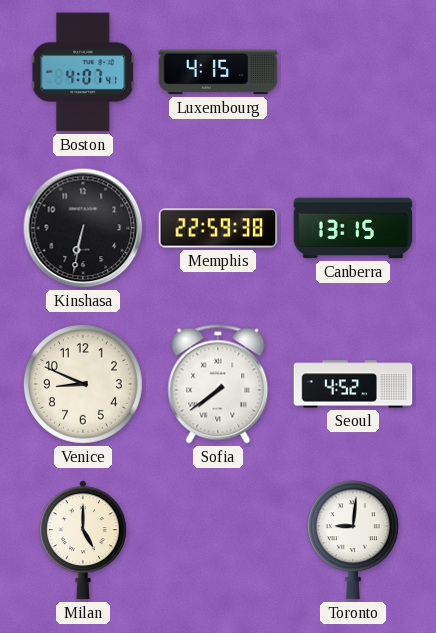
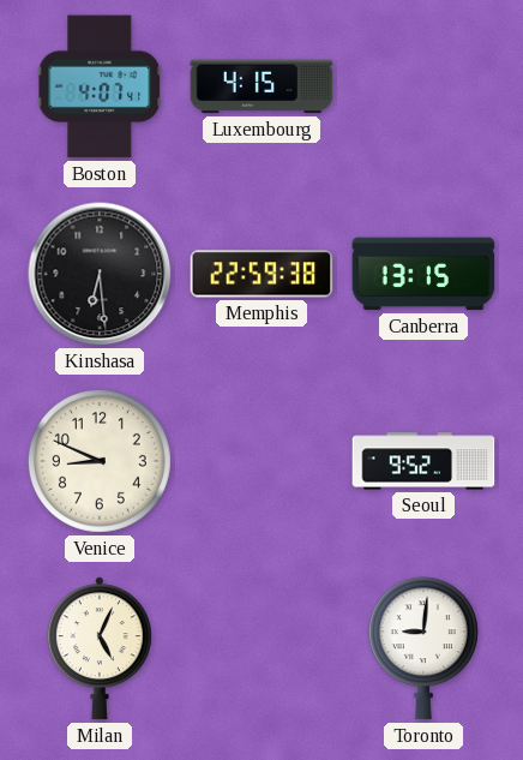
Kinshasa: 6:32 -> 6:29 (100, 274)
Sofia: 7:39 -> none (218, 384)
Seoul: 4:52 -> 9:52 (423, 461)
Milan: 5:00 -> 5:04 (100, 648)
